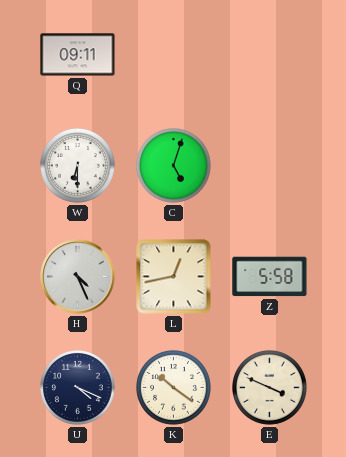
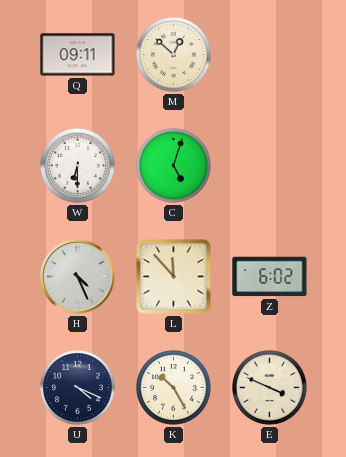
M: none -> 12:52 (174, 55)
L: 12:43 -> 11:53 (174, 277)
Z: 5:58 -> 6:02 (270, 277)
K: 10:21 -> 10:25 (174, 388)
